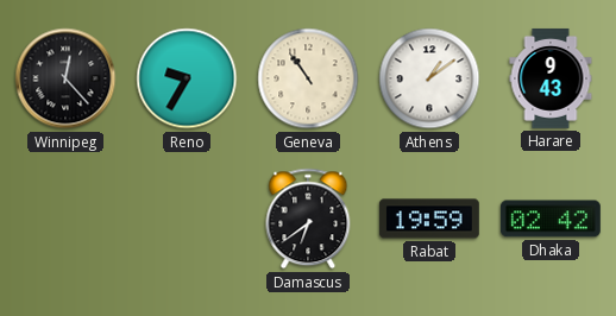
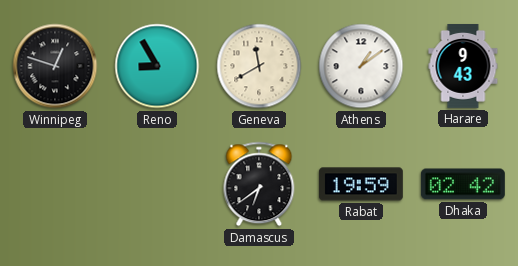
Winnipeg: 12:23 -> 12:48 (55, 66)
Reno: 9:35 -> 8:55 (157, 66)
Geneva: 10:54 -> 11:40 (259, 66)
